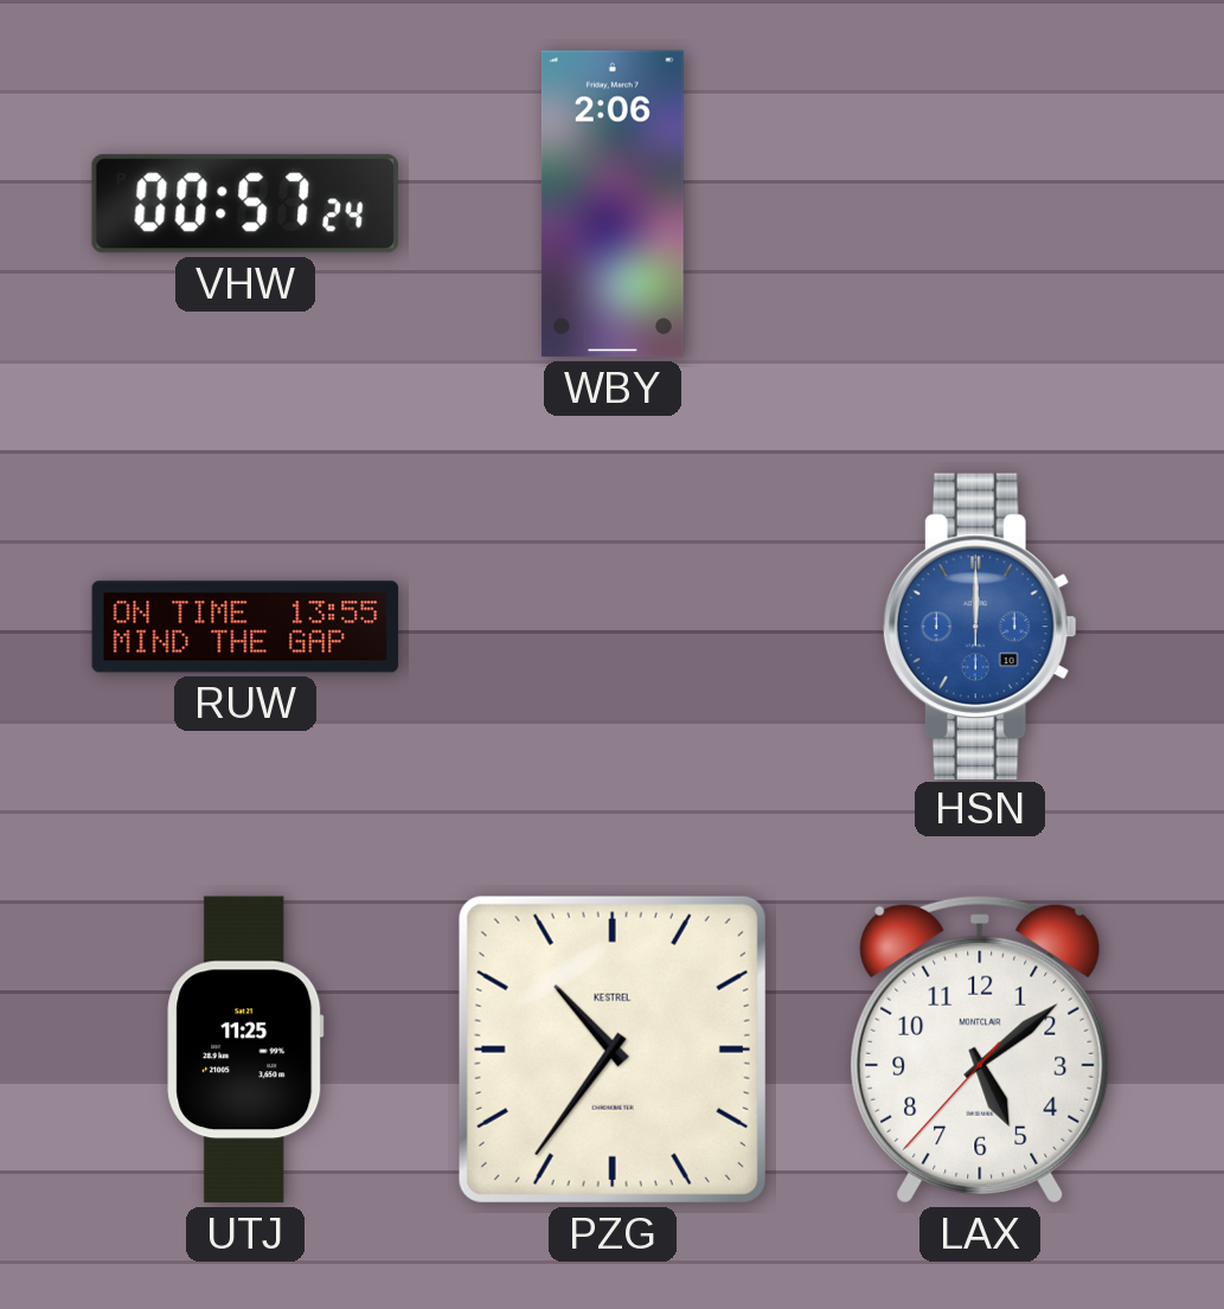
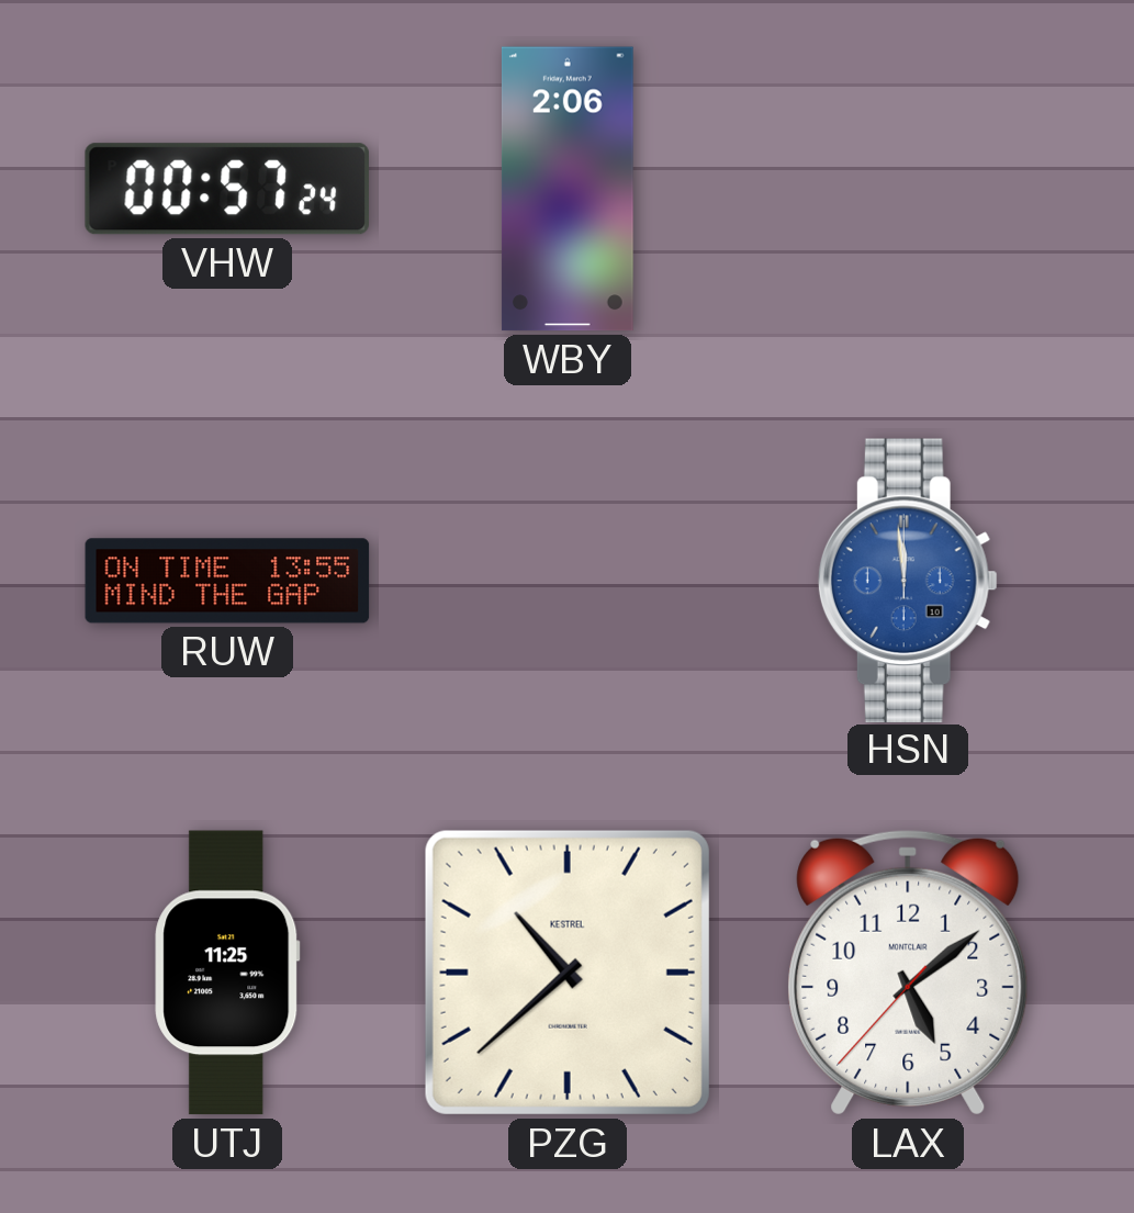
HSN: 12:00 -> 11:59 (908, 580)
PZG: 10:36 -> 10:38 (568, 973)
